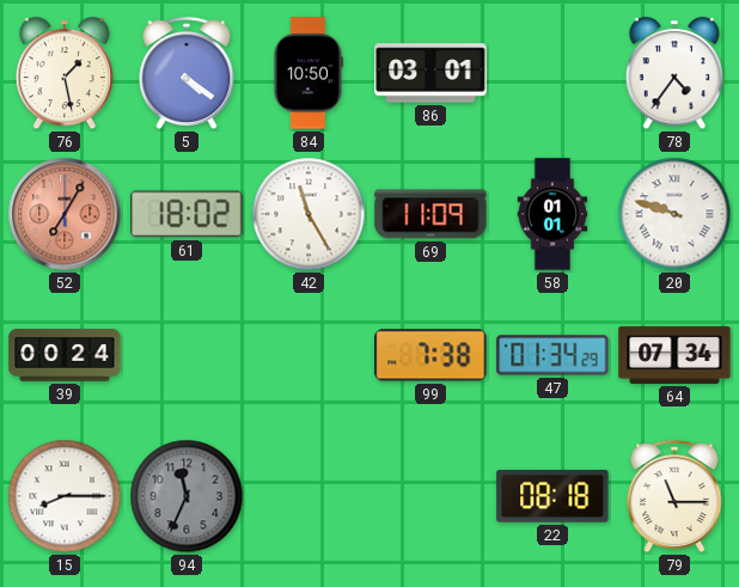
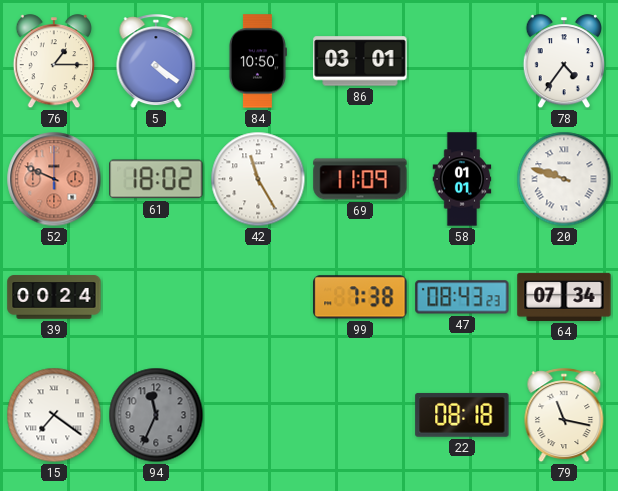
76: 1:28 -> 1:15 (53, 62)
52: 7:05 -> 9:49 (54, 179)
47: 01:34 -> 08:43 (462, 297)
15: 8:15 -> 7:21 (54, 415)
79: 11:15 -> 11:17 (564, 416)
